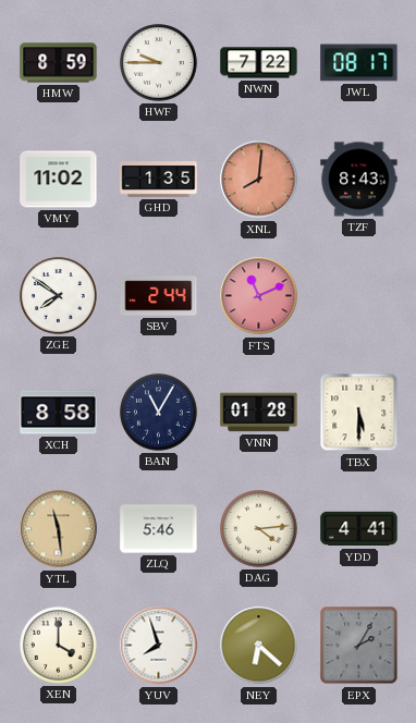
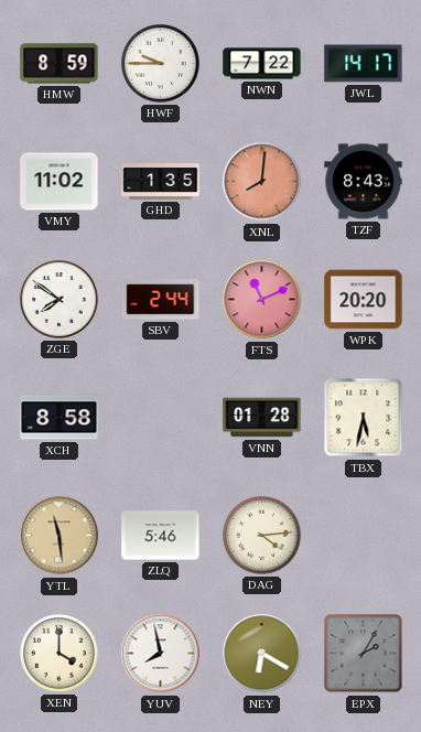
JWL: 08:17 -> 14:17 (364, 64)
WPK: none -> 20:20 (364, 300)
BAN: 11:05 -> none (159, 413)
TBX: 5:30 -> 5:32 (364, 418)
YDD: 4:41 -> none (359, 529)
YUV: 7:57 -> 7:58 (161, 654)
NEY: 6:22 -> 6:20 (262, 654)
